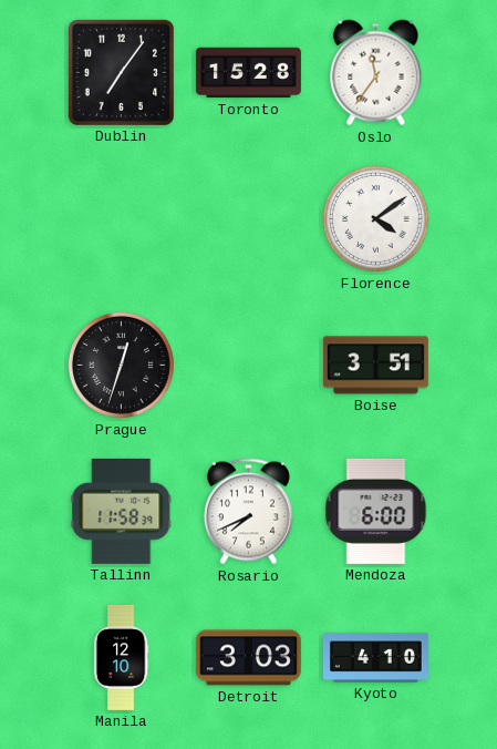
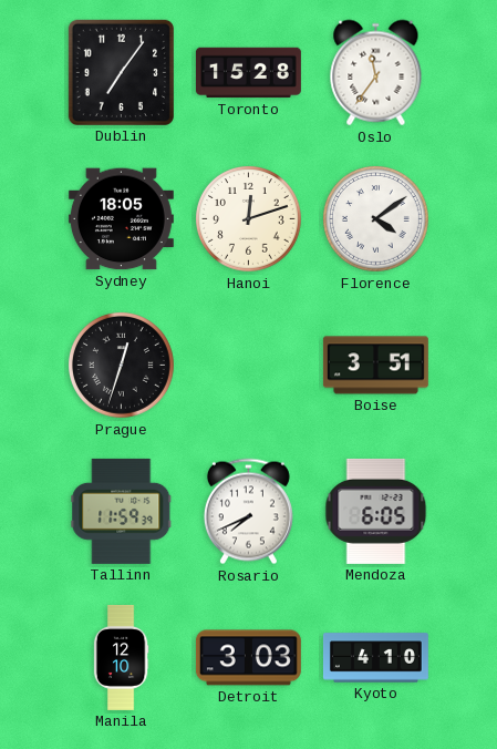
Sydney: none -> 18:05 (121, 219)
Hanoi: none -> 12:12 (249, 219)
Tallinn: 11:58 -> 11:59 (122, 511)
Mendoza: 6:00 -> 6:05 (376, 511)
